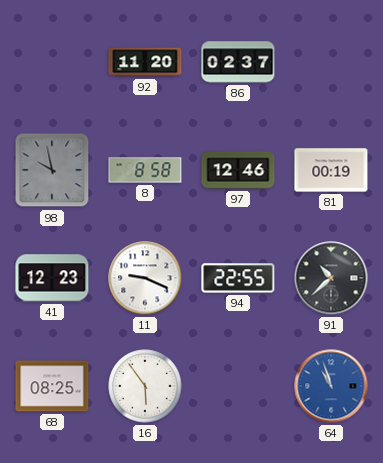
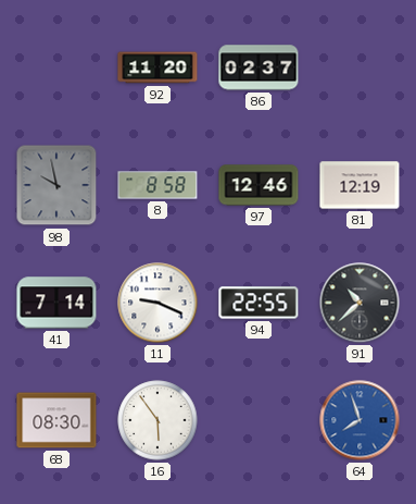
81: 00:19 -> 12:19 (360, 185)
41: 12:23 -> 7:14 (56, 303)
68: 08:25 -> 08:30 (56, 420)
64: 10:57 -> 7:57 (360, 420)
